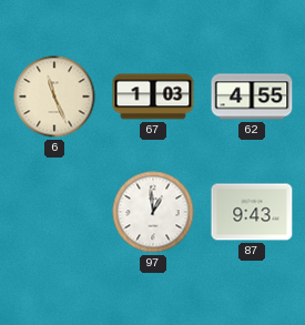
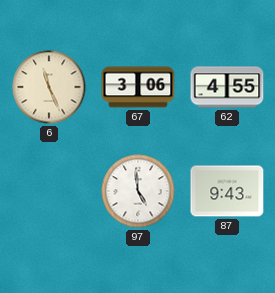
67: 1:03 -> 3:06 (138, 87)
97: 12:59 -> 4:59 (138, 191)
